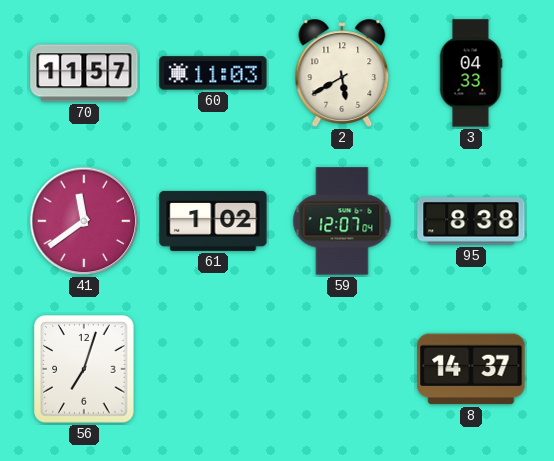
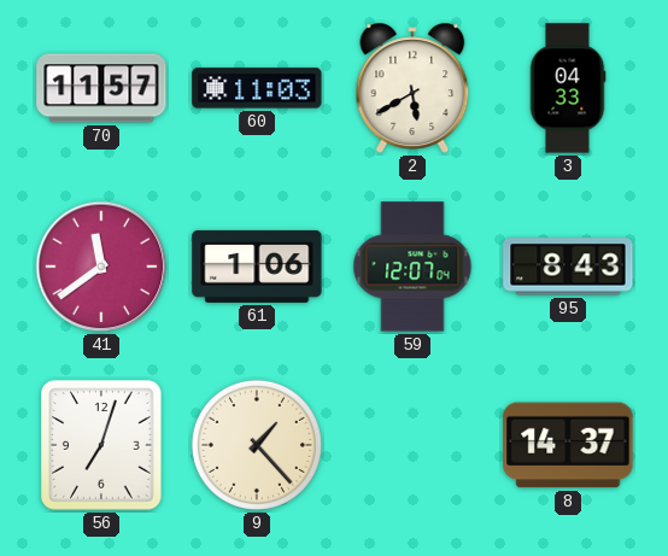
61: 1:02 -> 1:06 (257, 267)
95: 8:38 -> 8:43 (568, 267)
9: none -> 1:23 (257, 445)
